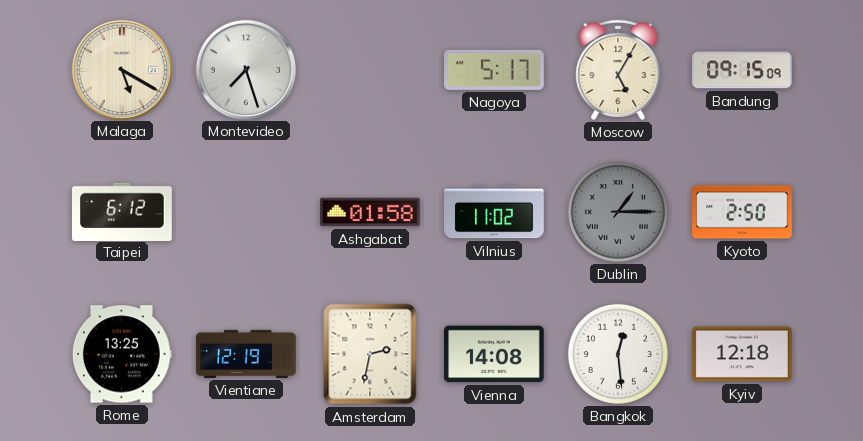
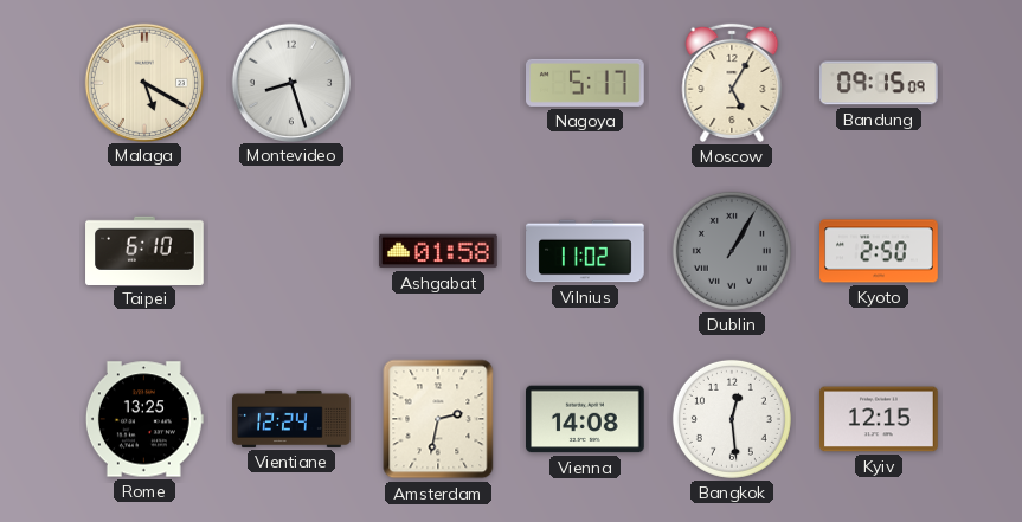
Montevideo: 7:27 -> 8:27 (290, 82)
Taipei: 6:12 -> 6:10 (144, 250)
Dublin: 1:15 -> 1:05 (732, 251)
Vientiane: 12:19 -> 12:24 (291, 419)
Kyiv: 12:18 -> 12:15 (880, 419)
